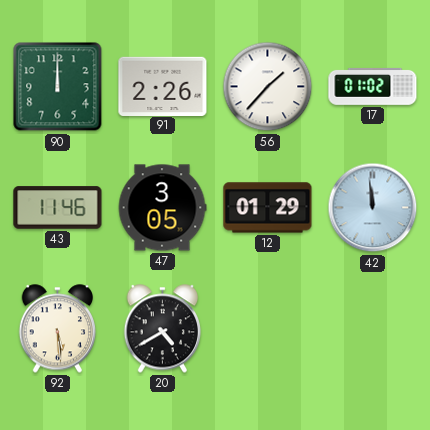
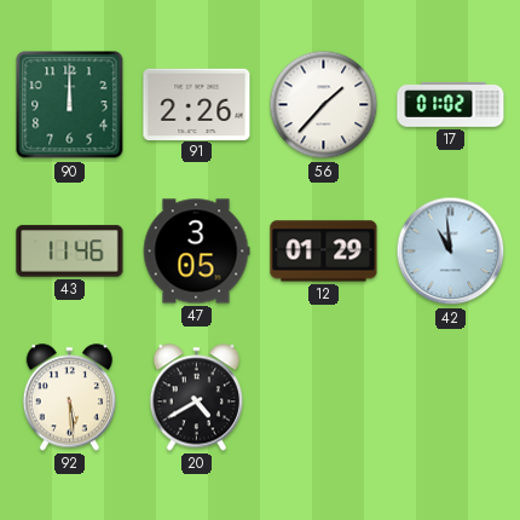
42: 11:59 -> 10:59 (451, 252)
